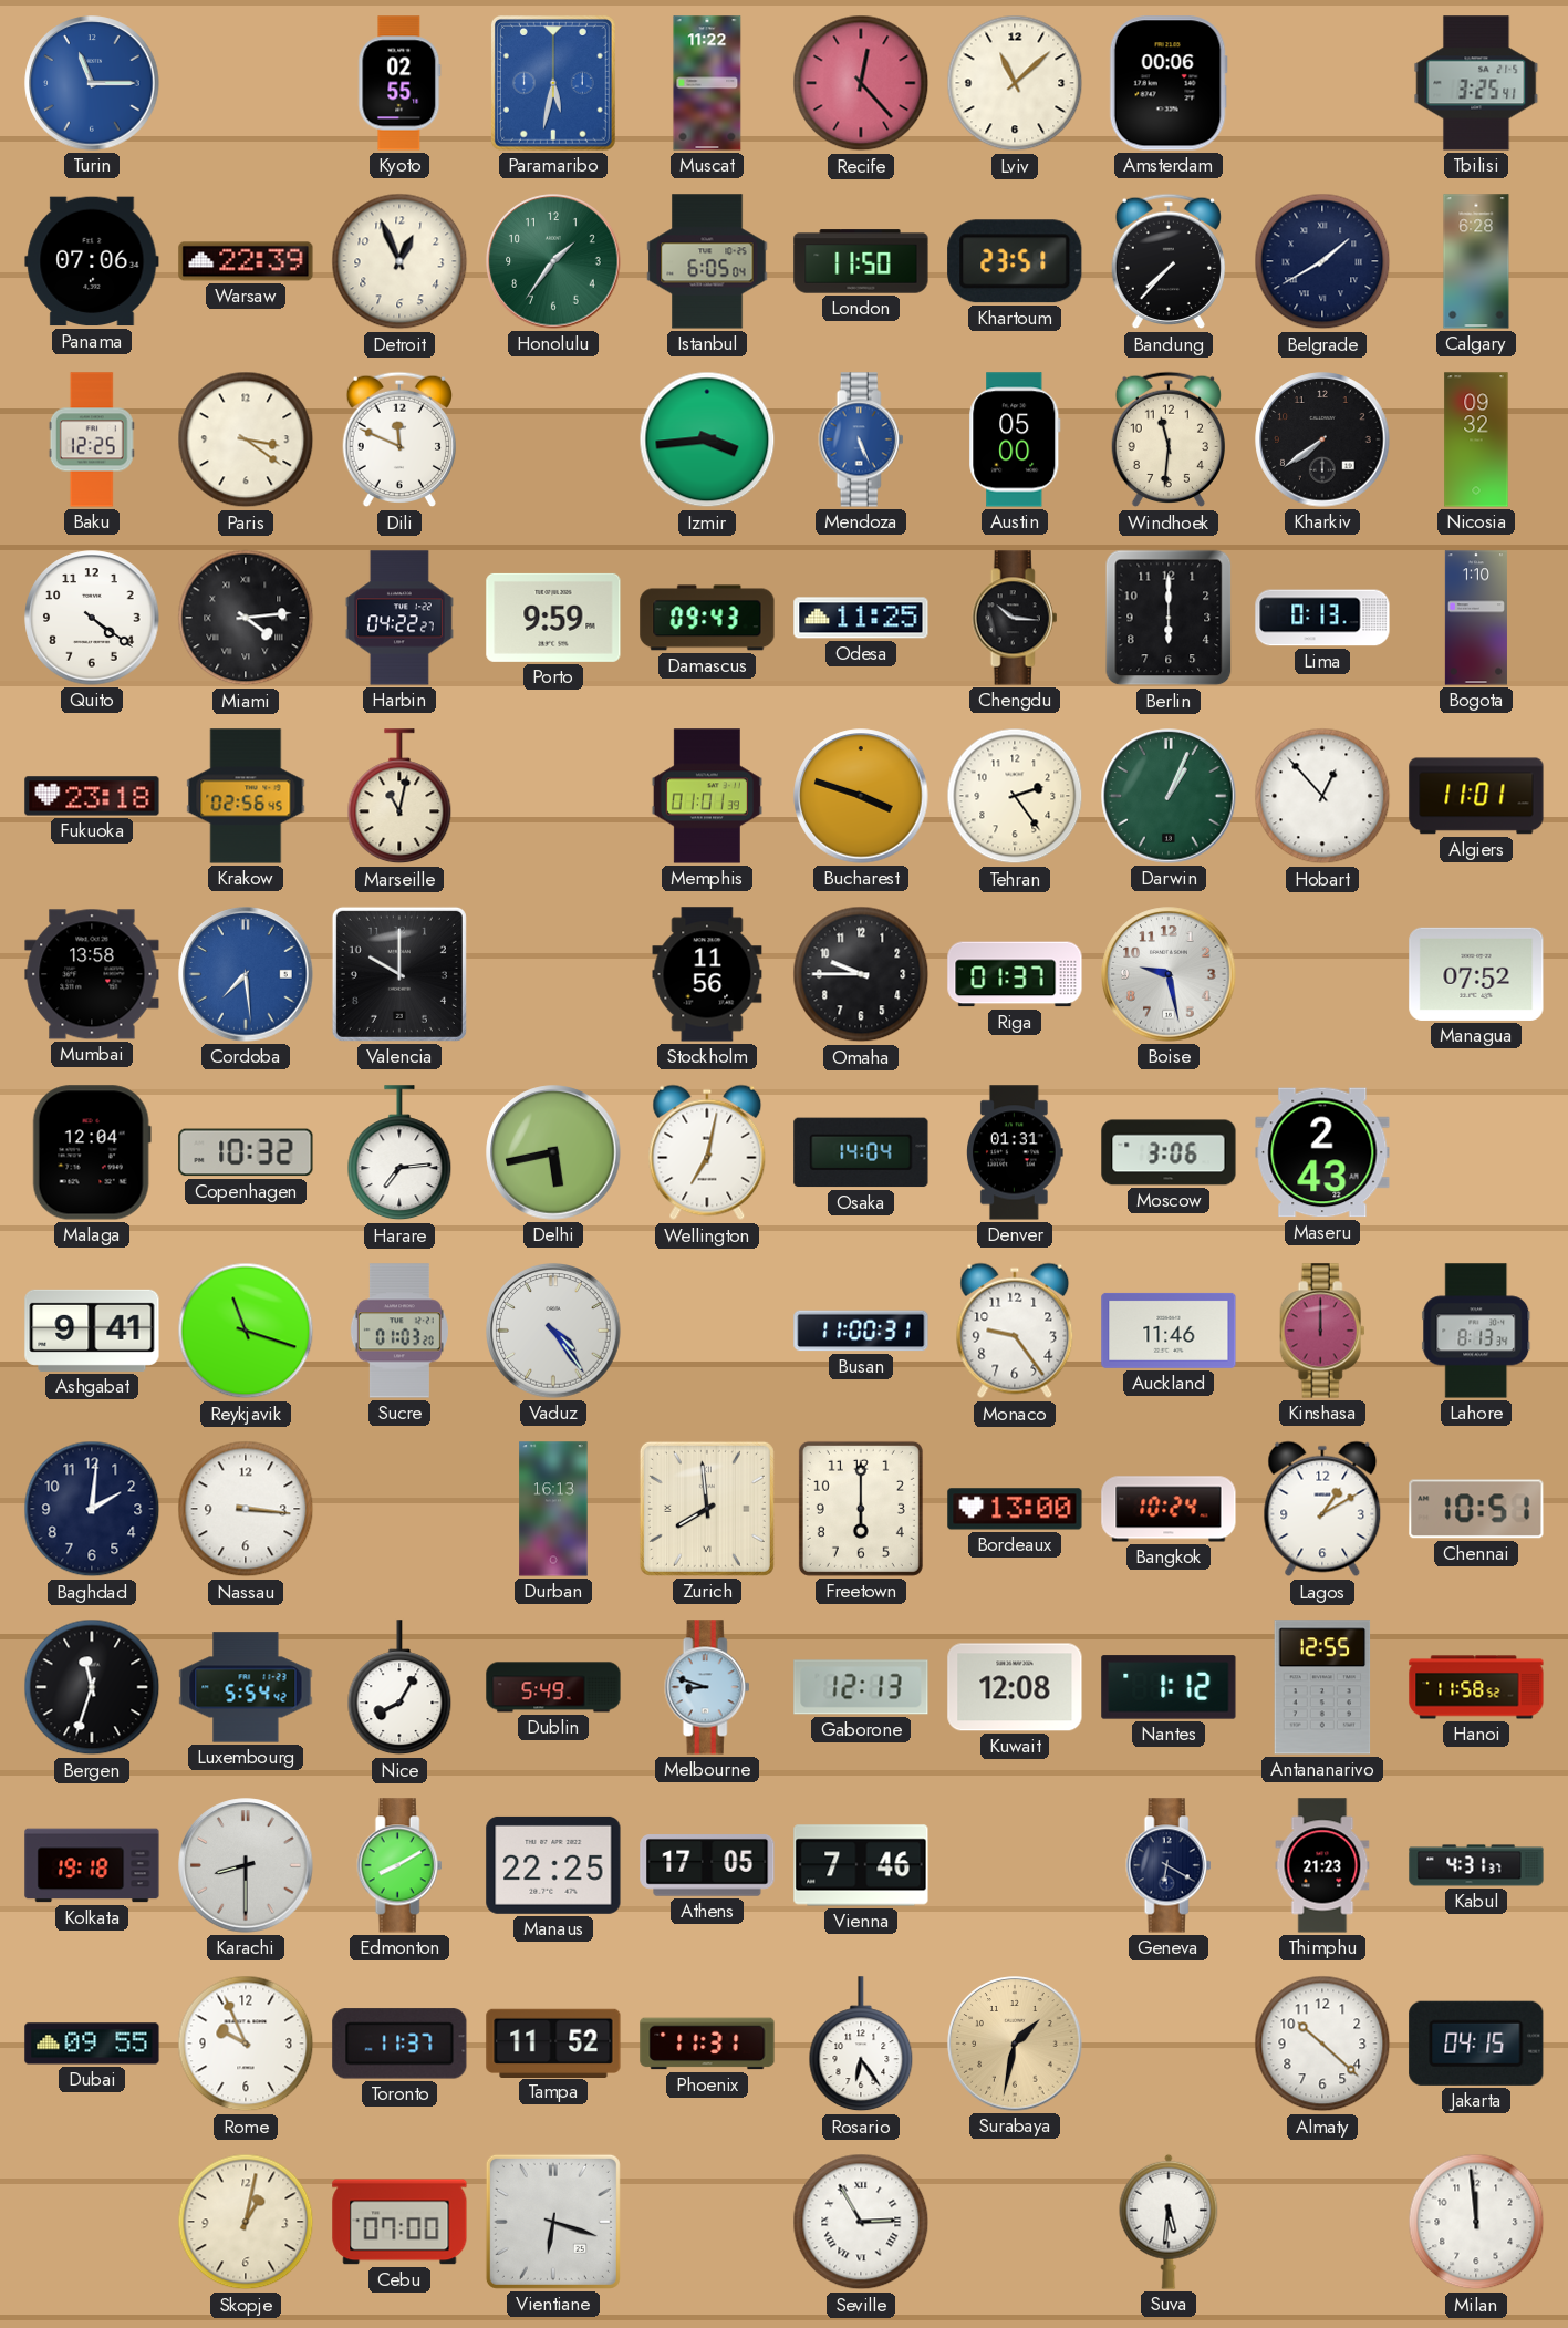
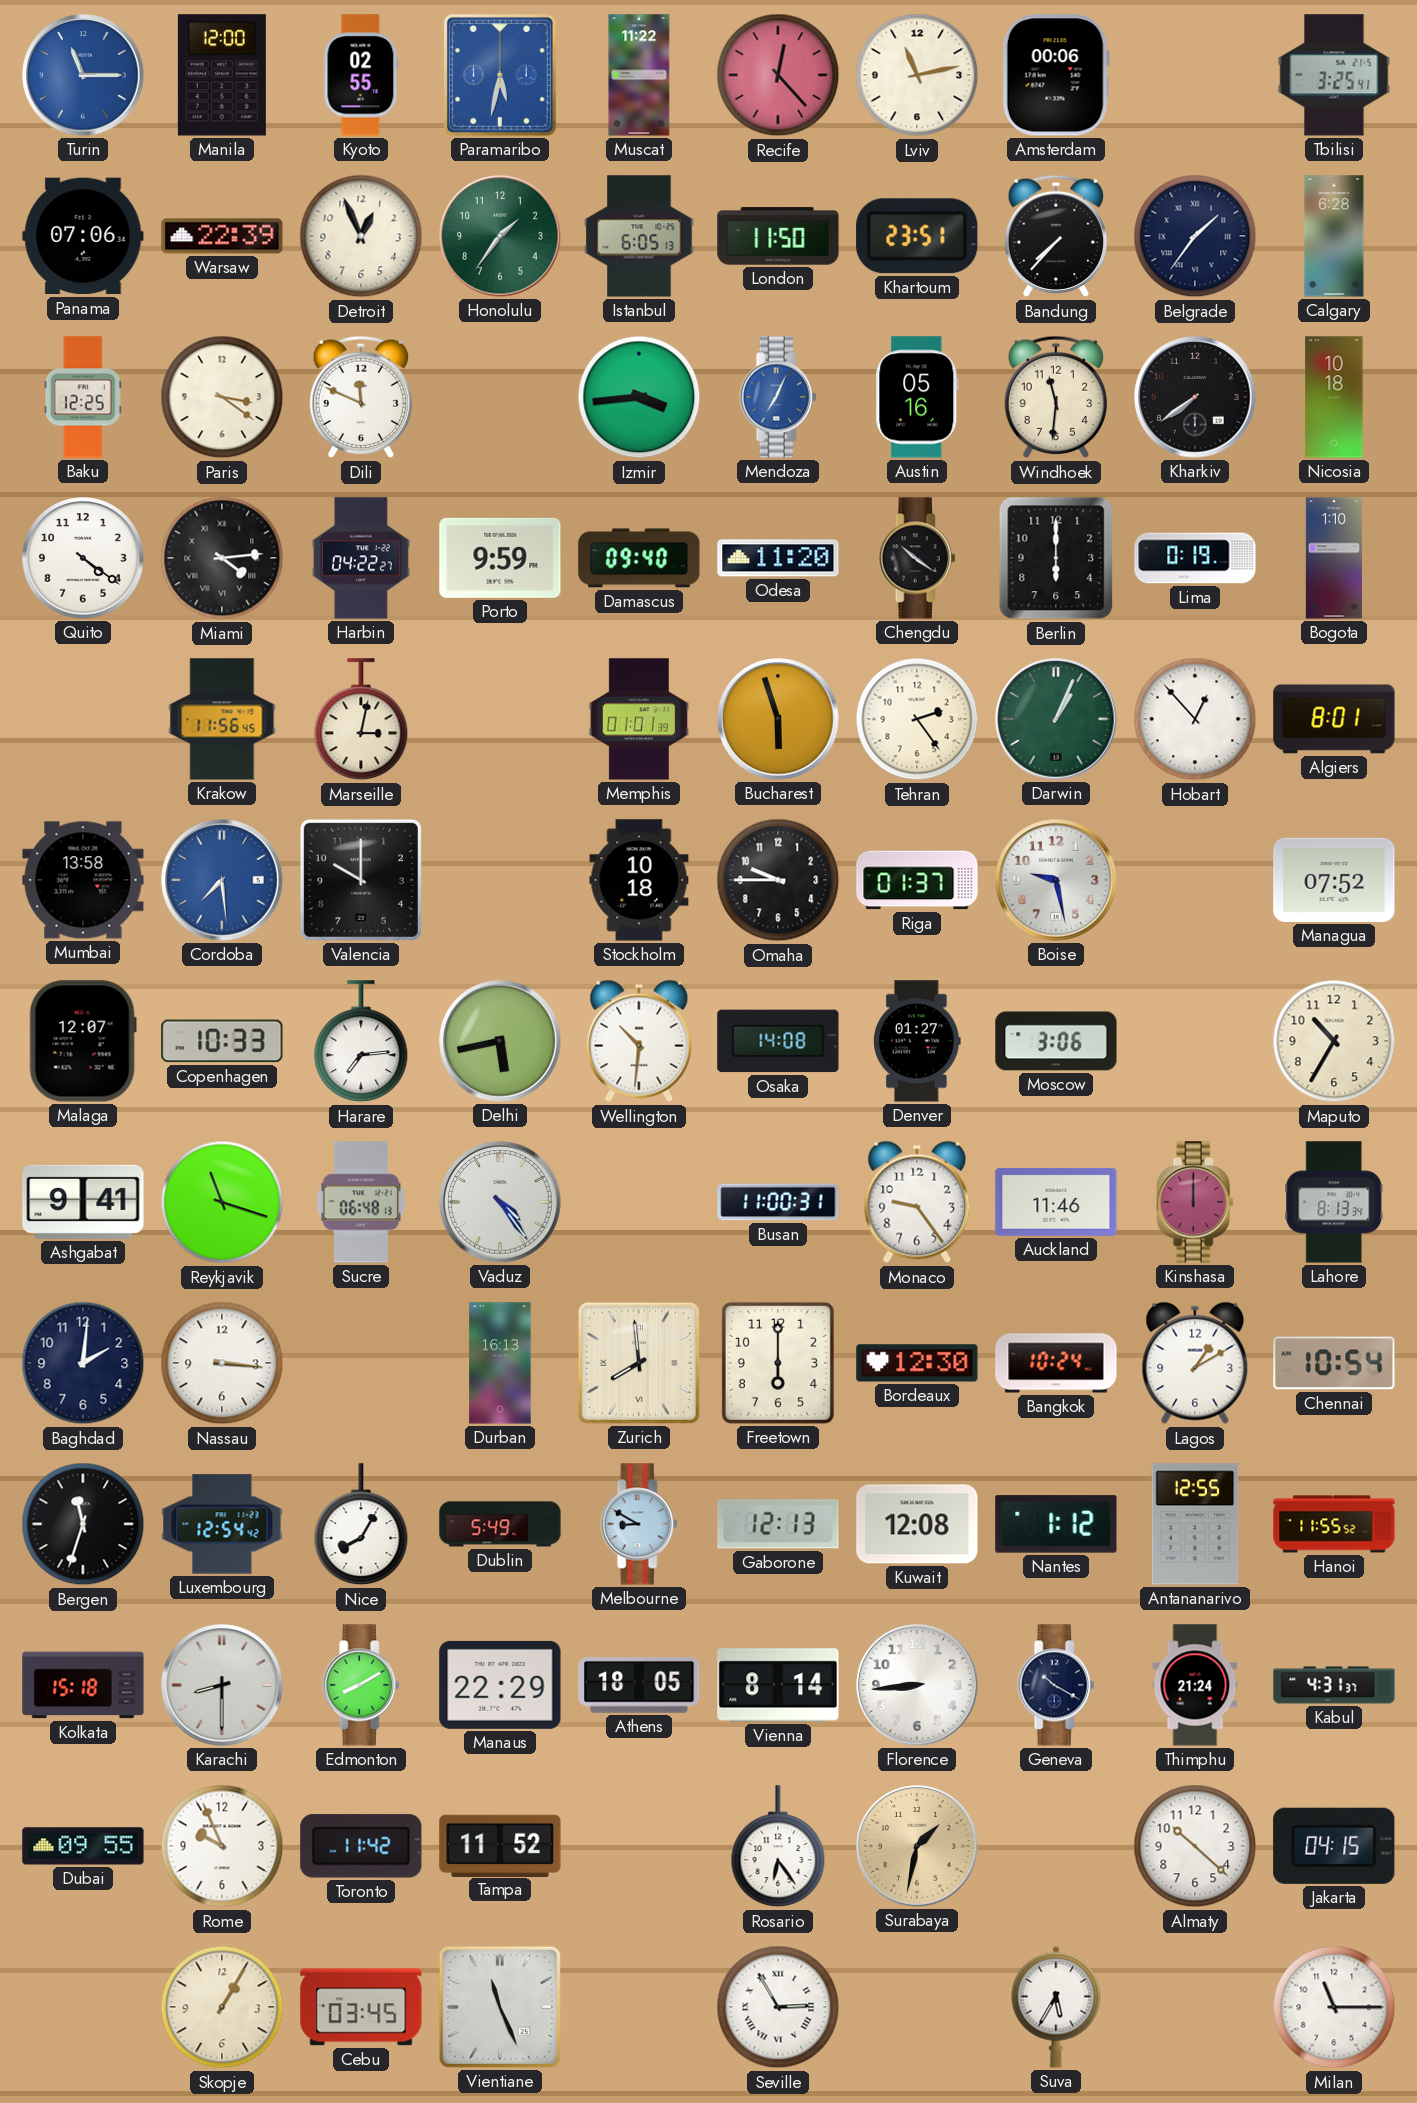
Manila: none -> 12:00 (222, 75)
Lviv: 11:08 -> 11:13 (917, 75)
Istanbul: 6:05:04 -> 6:05:13 (639, 236)
Belgrade: 1:40 -> 1:36 (1195, 236)
Mendoza: 5:26 -> 7:04 (778, 397)
Austin: 05:00 -> 05:16 (917, 397)
Nicosia: 09:32 -> 10:18 (1334, 397)
Damascus: 09:43 -> 09:40 (639, 558)
Odesa: 11:25 -> 11:20 (778, 558)
Chengdu: 10:16 -> 10:21 (917, 558)
Lima: 0:13 -> 0:19 (1195, 558)
Fukuoka: 23:18 -> none (92, 796)
Krakow: 02:56 -> 11:56 (222, 719)
Marseille: 11:02 -> 3:02 (361, 720)
Bucharest: 3:48 -> 5:57 (778, 719)
Algiers: 11:01 -> 8:01 (1334, 719)
Stockholm: 11:56 -> 10:18 (639, 880)
Malaga: 12:04 -> 12:07 (83, 1041)
Copenhagen: 10:32 -> 10:33 (222, 1041)
Wellington: 7:02 -> 10:31 (639, 1041)
Osaka: 14:04 -> 14:08 (778, 1041)
Denver: 01:31 -> 01:27 (917, 1041)
Maseru: 2:43 -> none (1322, 1152)
Maputo: none -> 10:35 (1334, 1041)
Sucre: 01:03 -> 06:48 (361, 1202)
Bordeaux: 13:00 -> 12:30 (917, 1363)
Chennai: 10:51 -> 10:54 (1334, 1363)
Luxembourg: 5:54 -> 12:54 (222, 1524)
Melbourne: 8:48 -> 8:50 (639, 1524)
Hanoi: 11:58 -> 11:55 (1334, 1524)
Kolkata: 19:18 -> 15:18 (83, 1685)
Manaus: 22:25 -> 22:29 (500, 1685)
Athens: 17:05 -> 18:05 (639, 1686)
Vienna: 7:46 -> 8:14 (778, 1685)
Florence: none -> 8:44 (917, 1685)
Geneva: 6:20 -> 10:20 (1056, 1685)
Thimphu: 21:23 -> 21:24 (1195, 1685)
Toronto: 11:37 -> 11:42 (361, 1846)
Phoenix: 11:31 -> none (707, 2044)
Skopje: 1:02 -> 1:05 (222, 2007)
Cebu: 07:00 -> 03:45 (361, 2007)
Vientiane: 6:18 -> 11:26 (500, 2007)
Suva: 5:31 -> 5:35 (1056, 2007)
Milan: 11:59 -> 11:15 (1334, 2007)
